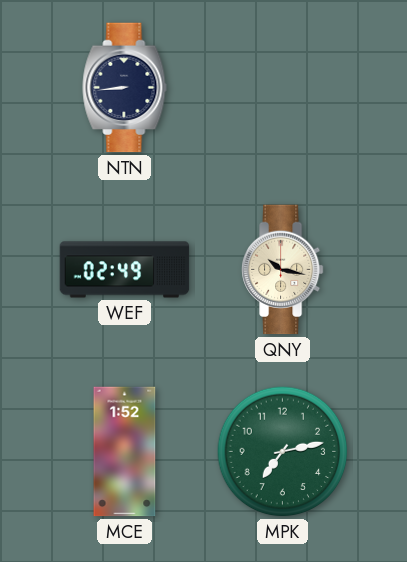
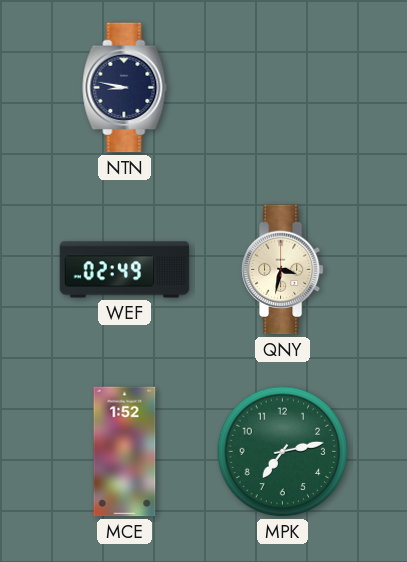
NTN: 8:44 -> 8:47 (125, 88)
QNY: 10:17 -> 3:32 (283, 270)
